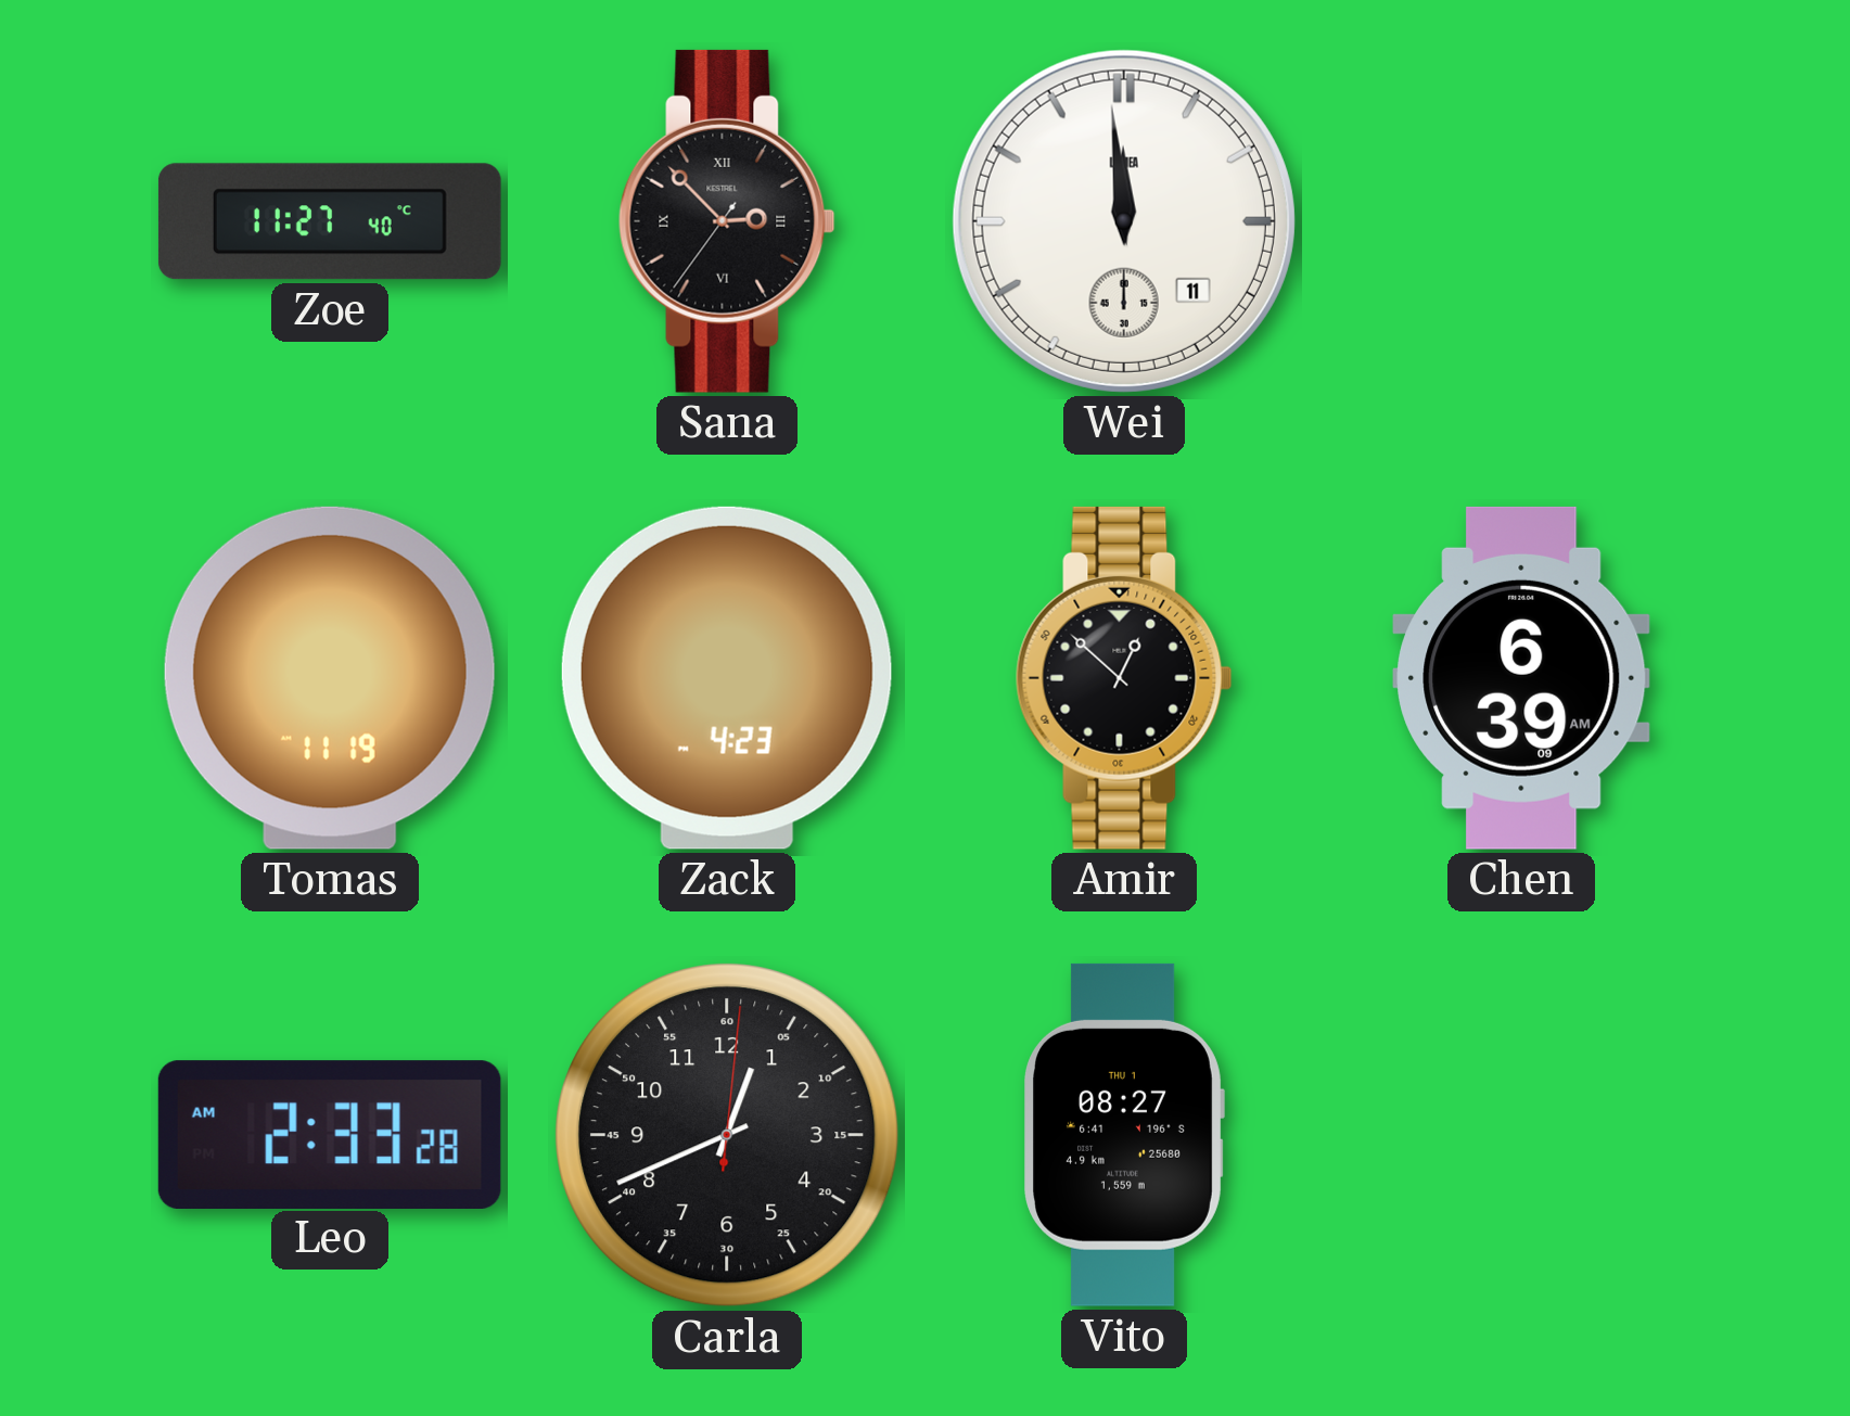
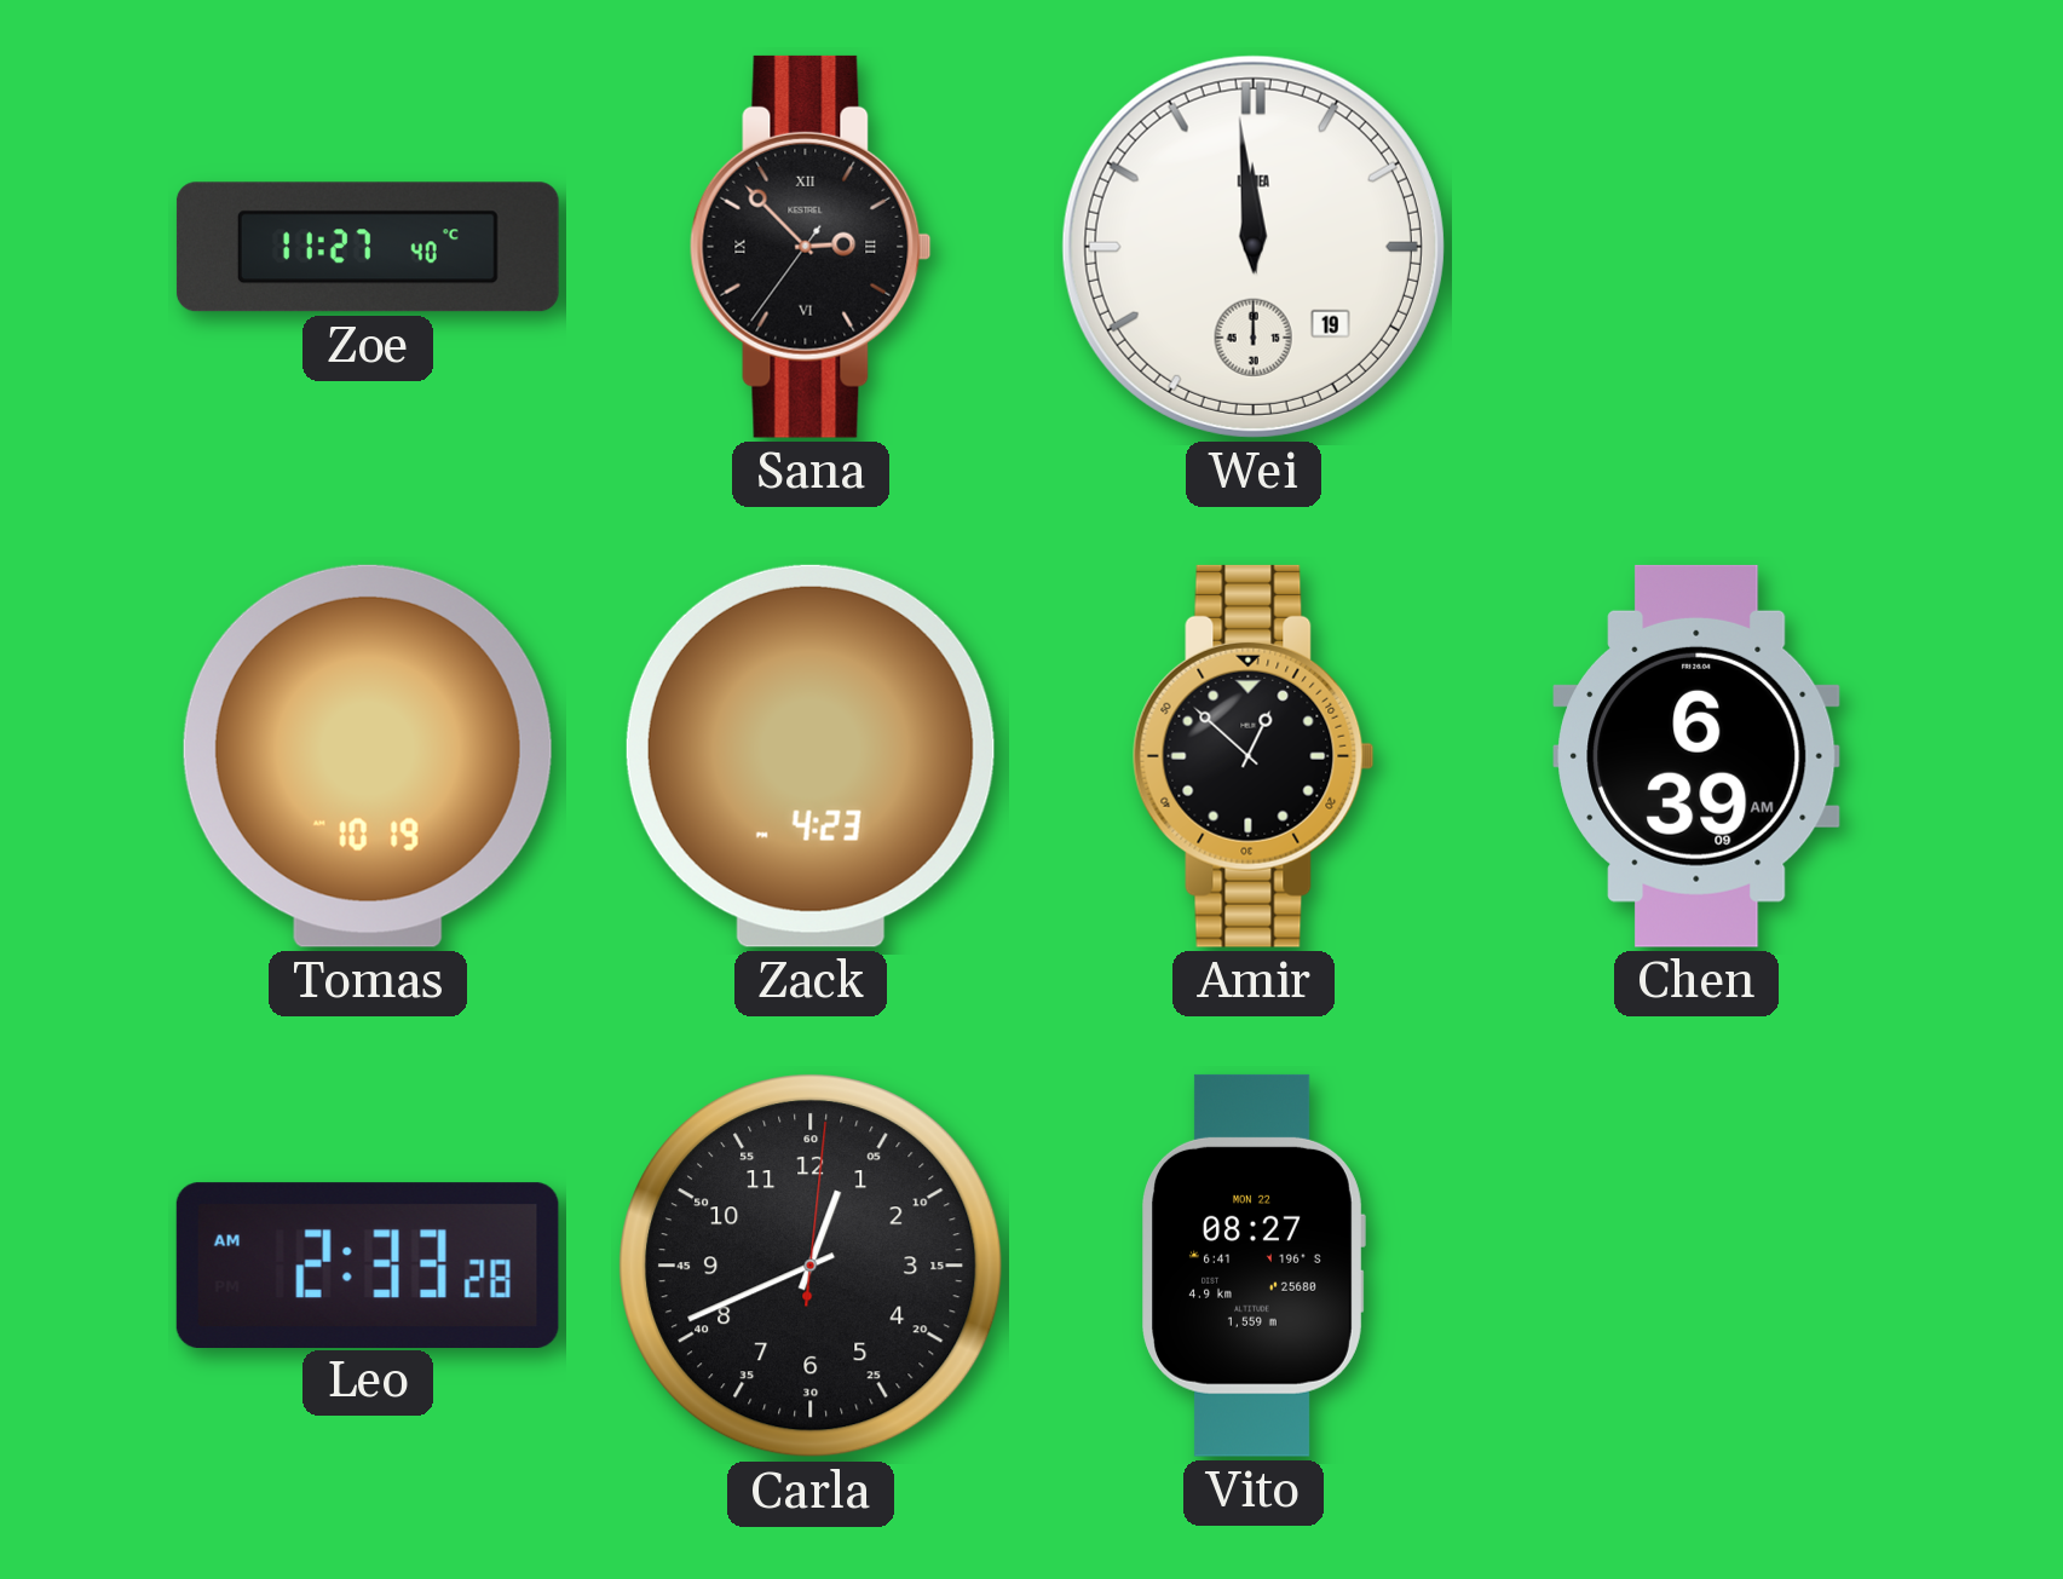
Wei date: 11 -> 19 (1254, 247)
Tomas: 11:19 -> 10:19 (368, 756)
Vito date: THU 1 -> MON 22 (1254, 1266)
